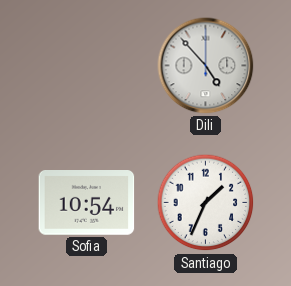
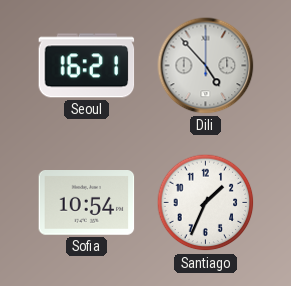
Seoul: none -> 16:21 (87, 66)
